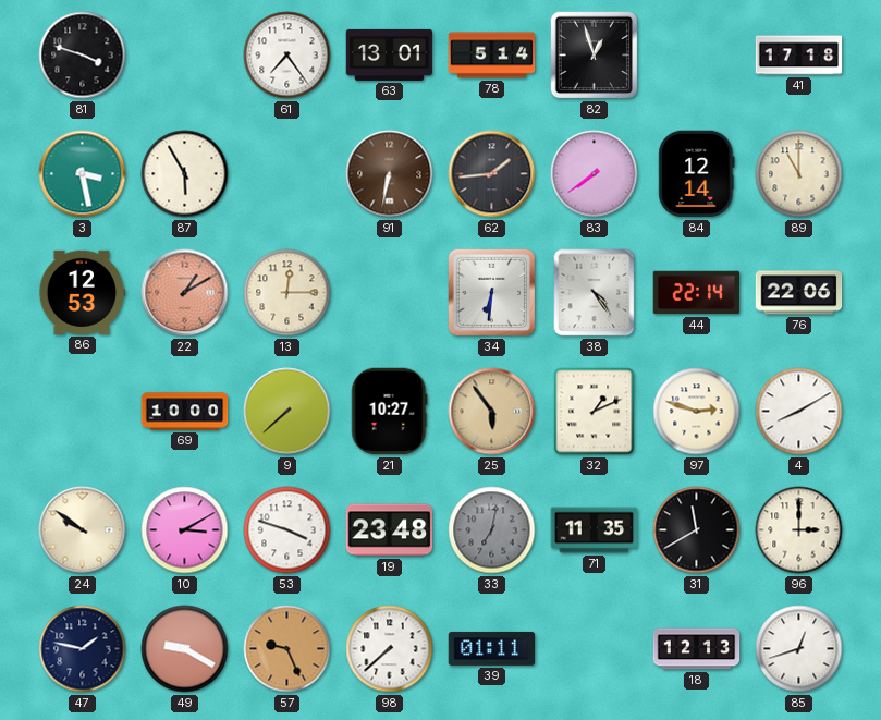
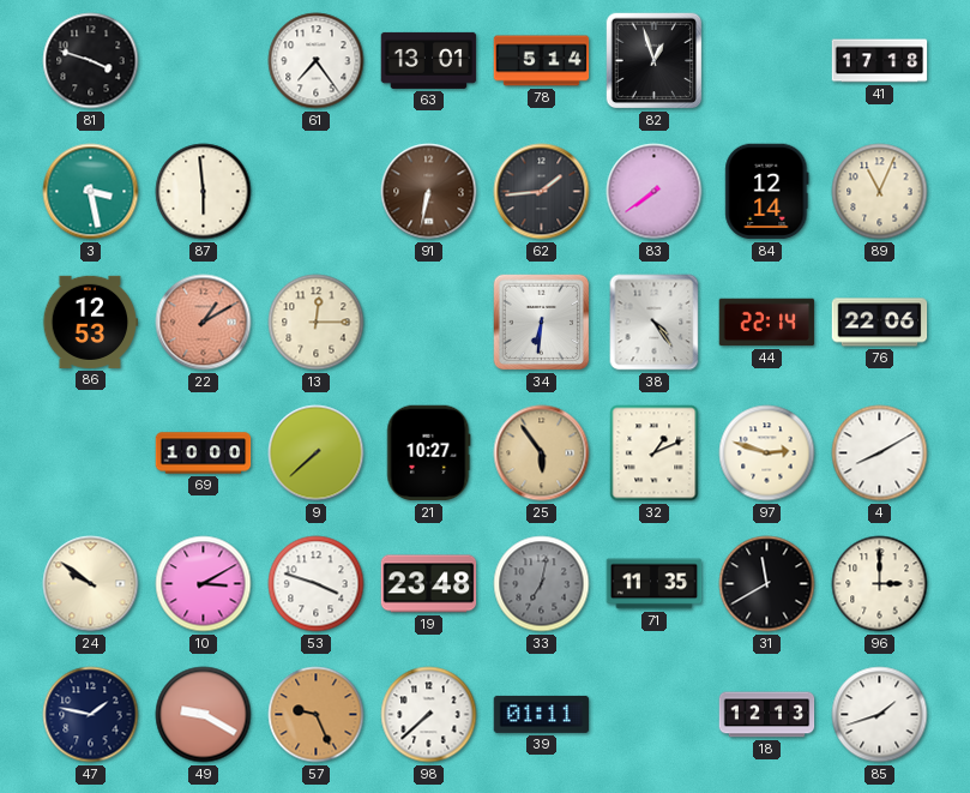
87: 5:55 -> 5:59 (204, 192)
89: 11:00 -> 11:04 (880, 192)
85: 12:42 -> 1:42 (880, 715)
